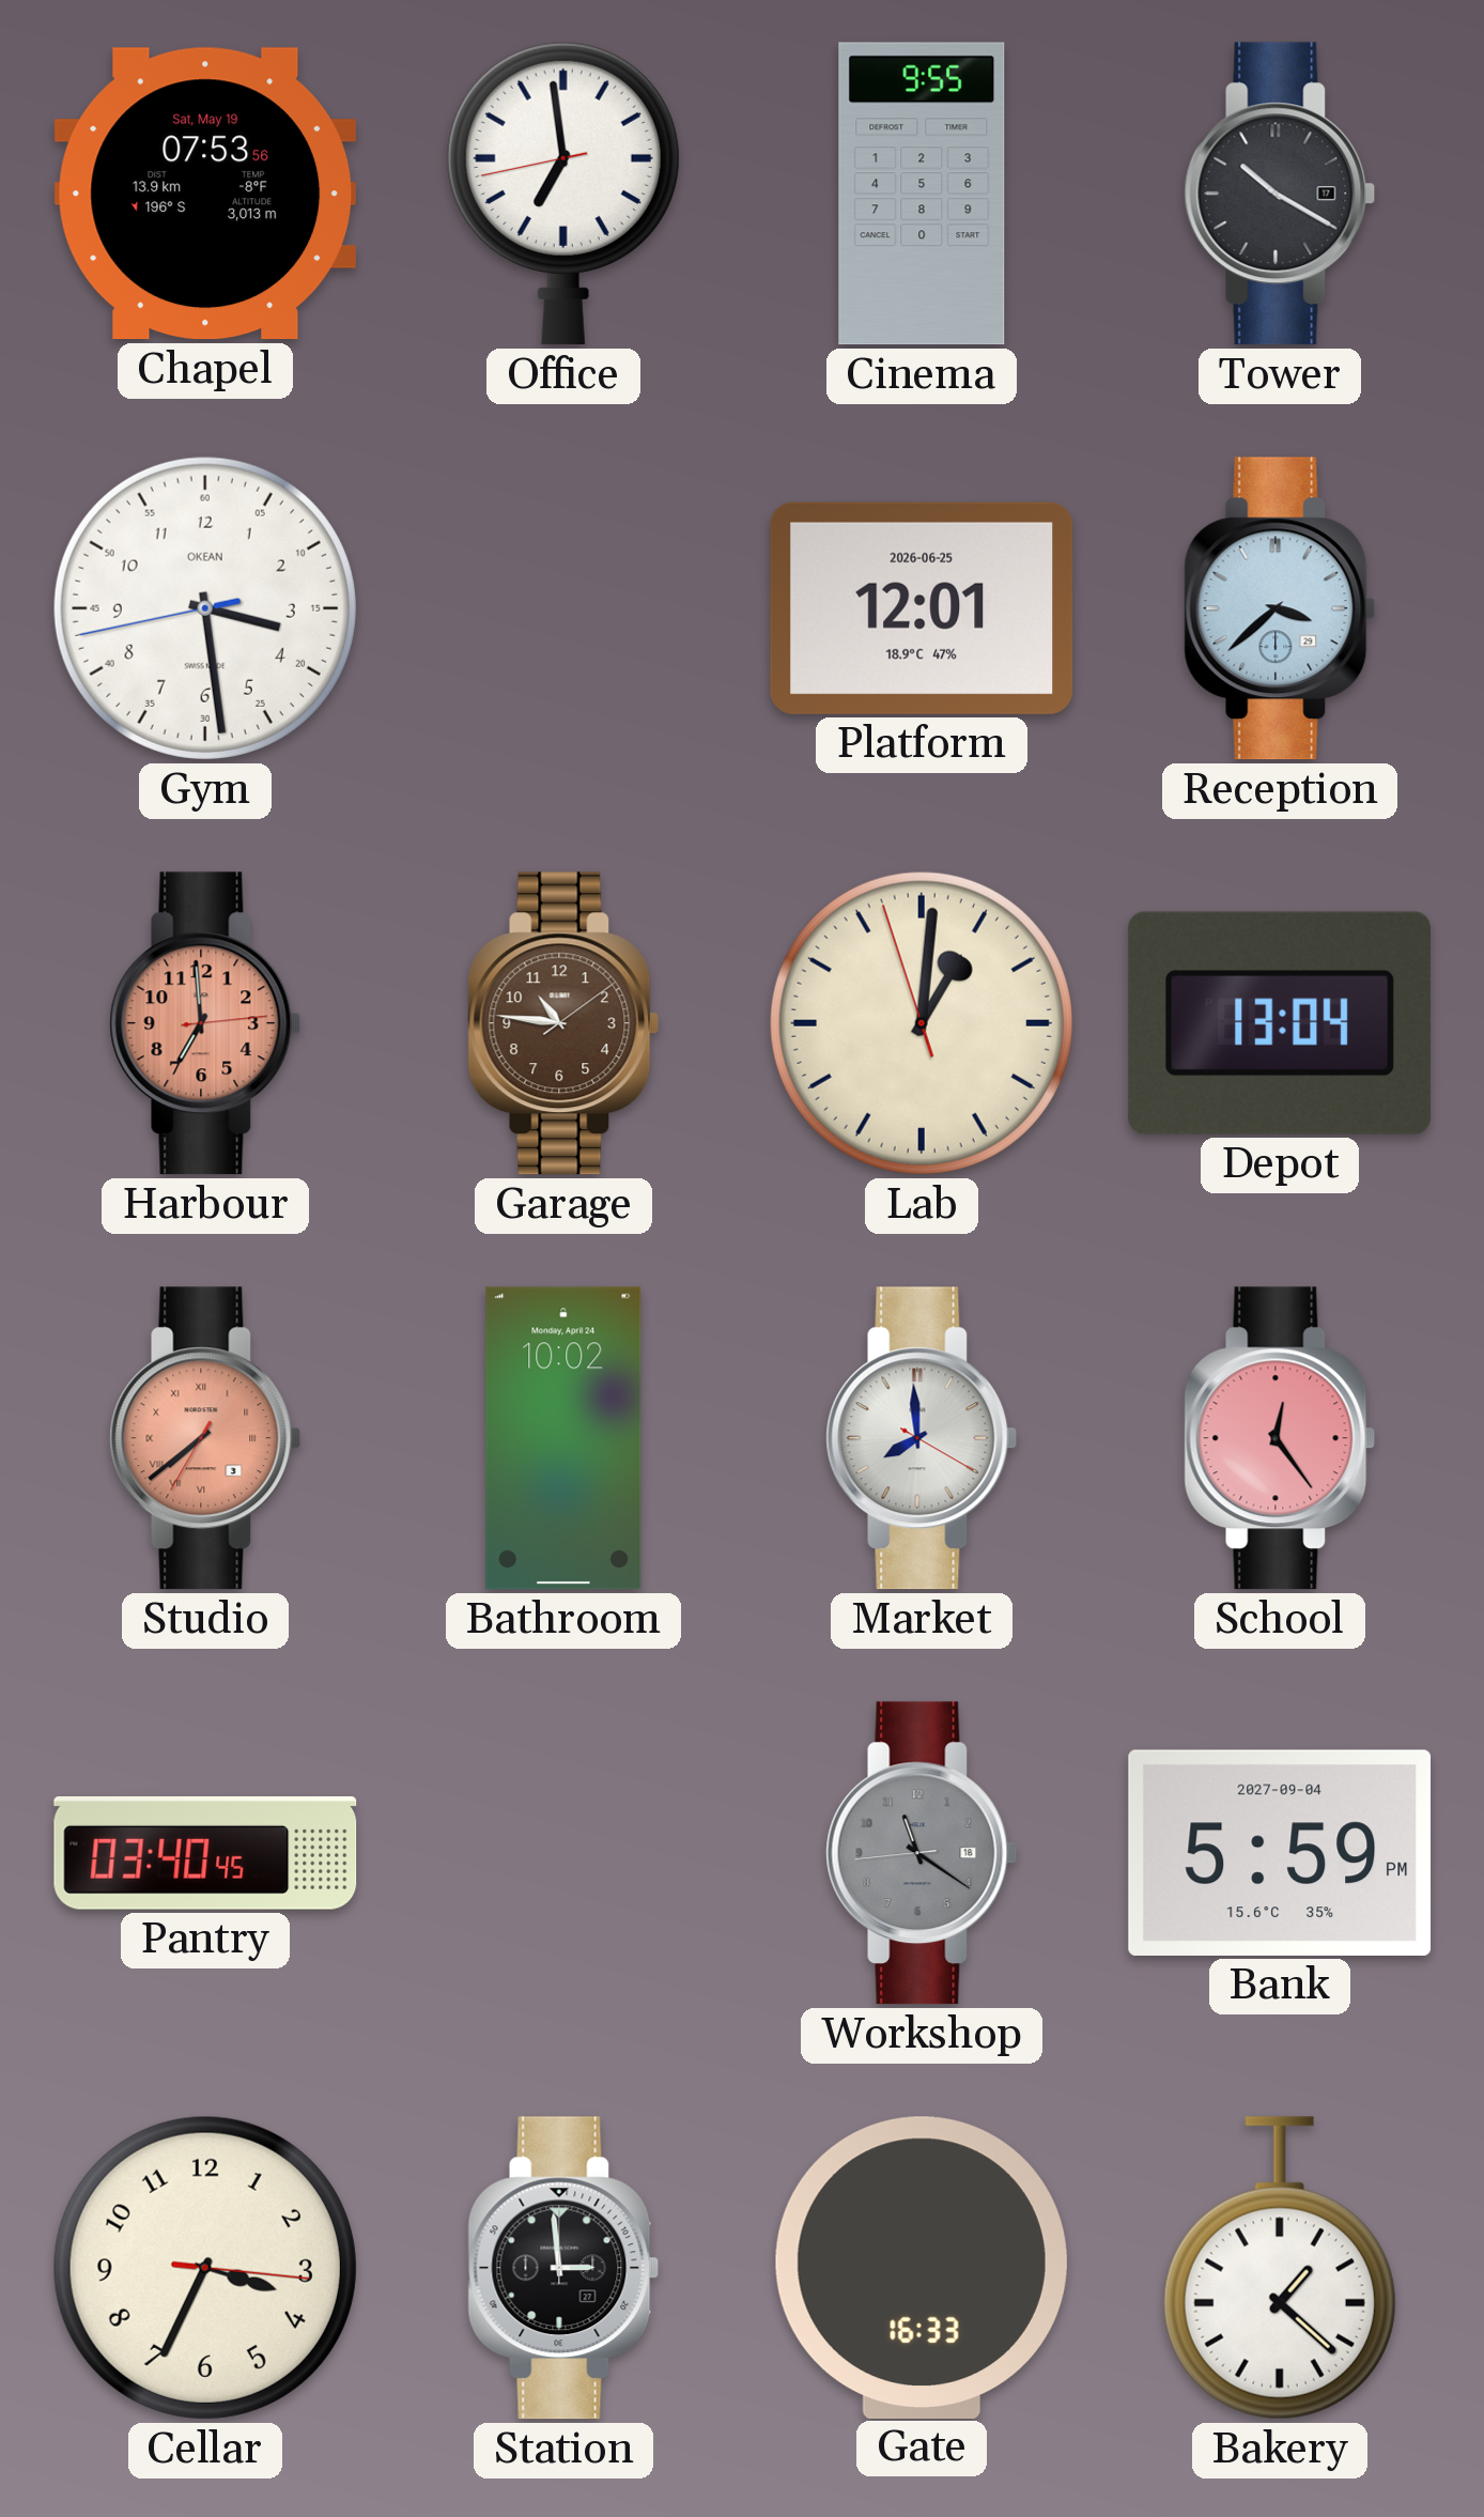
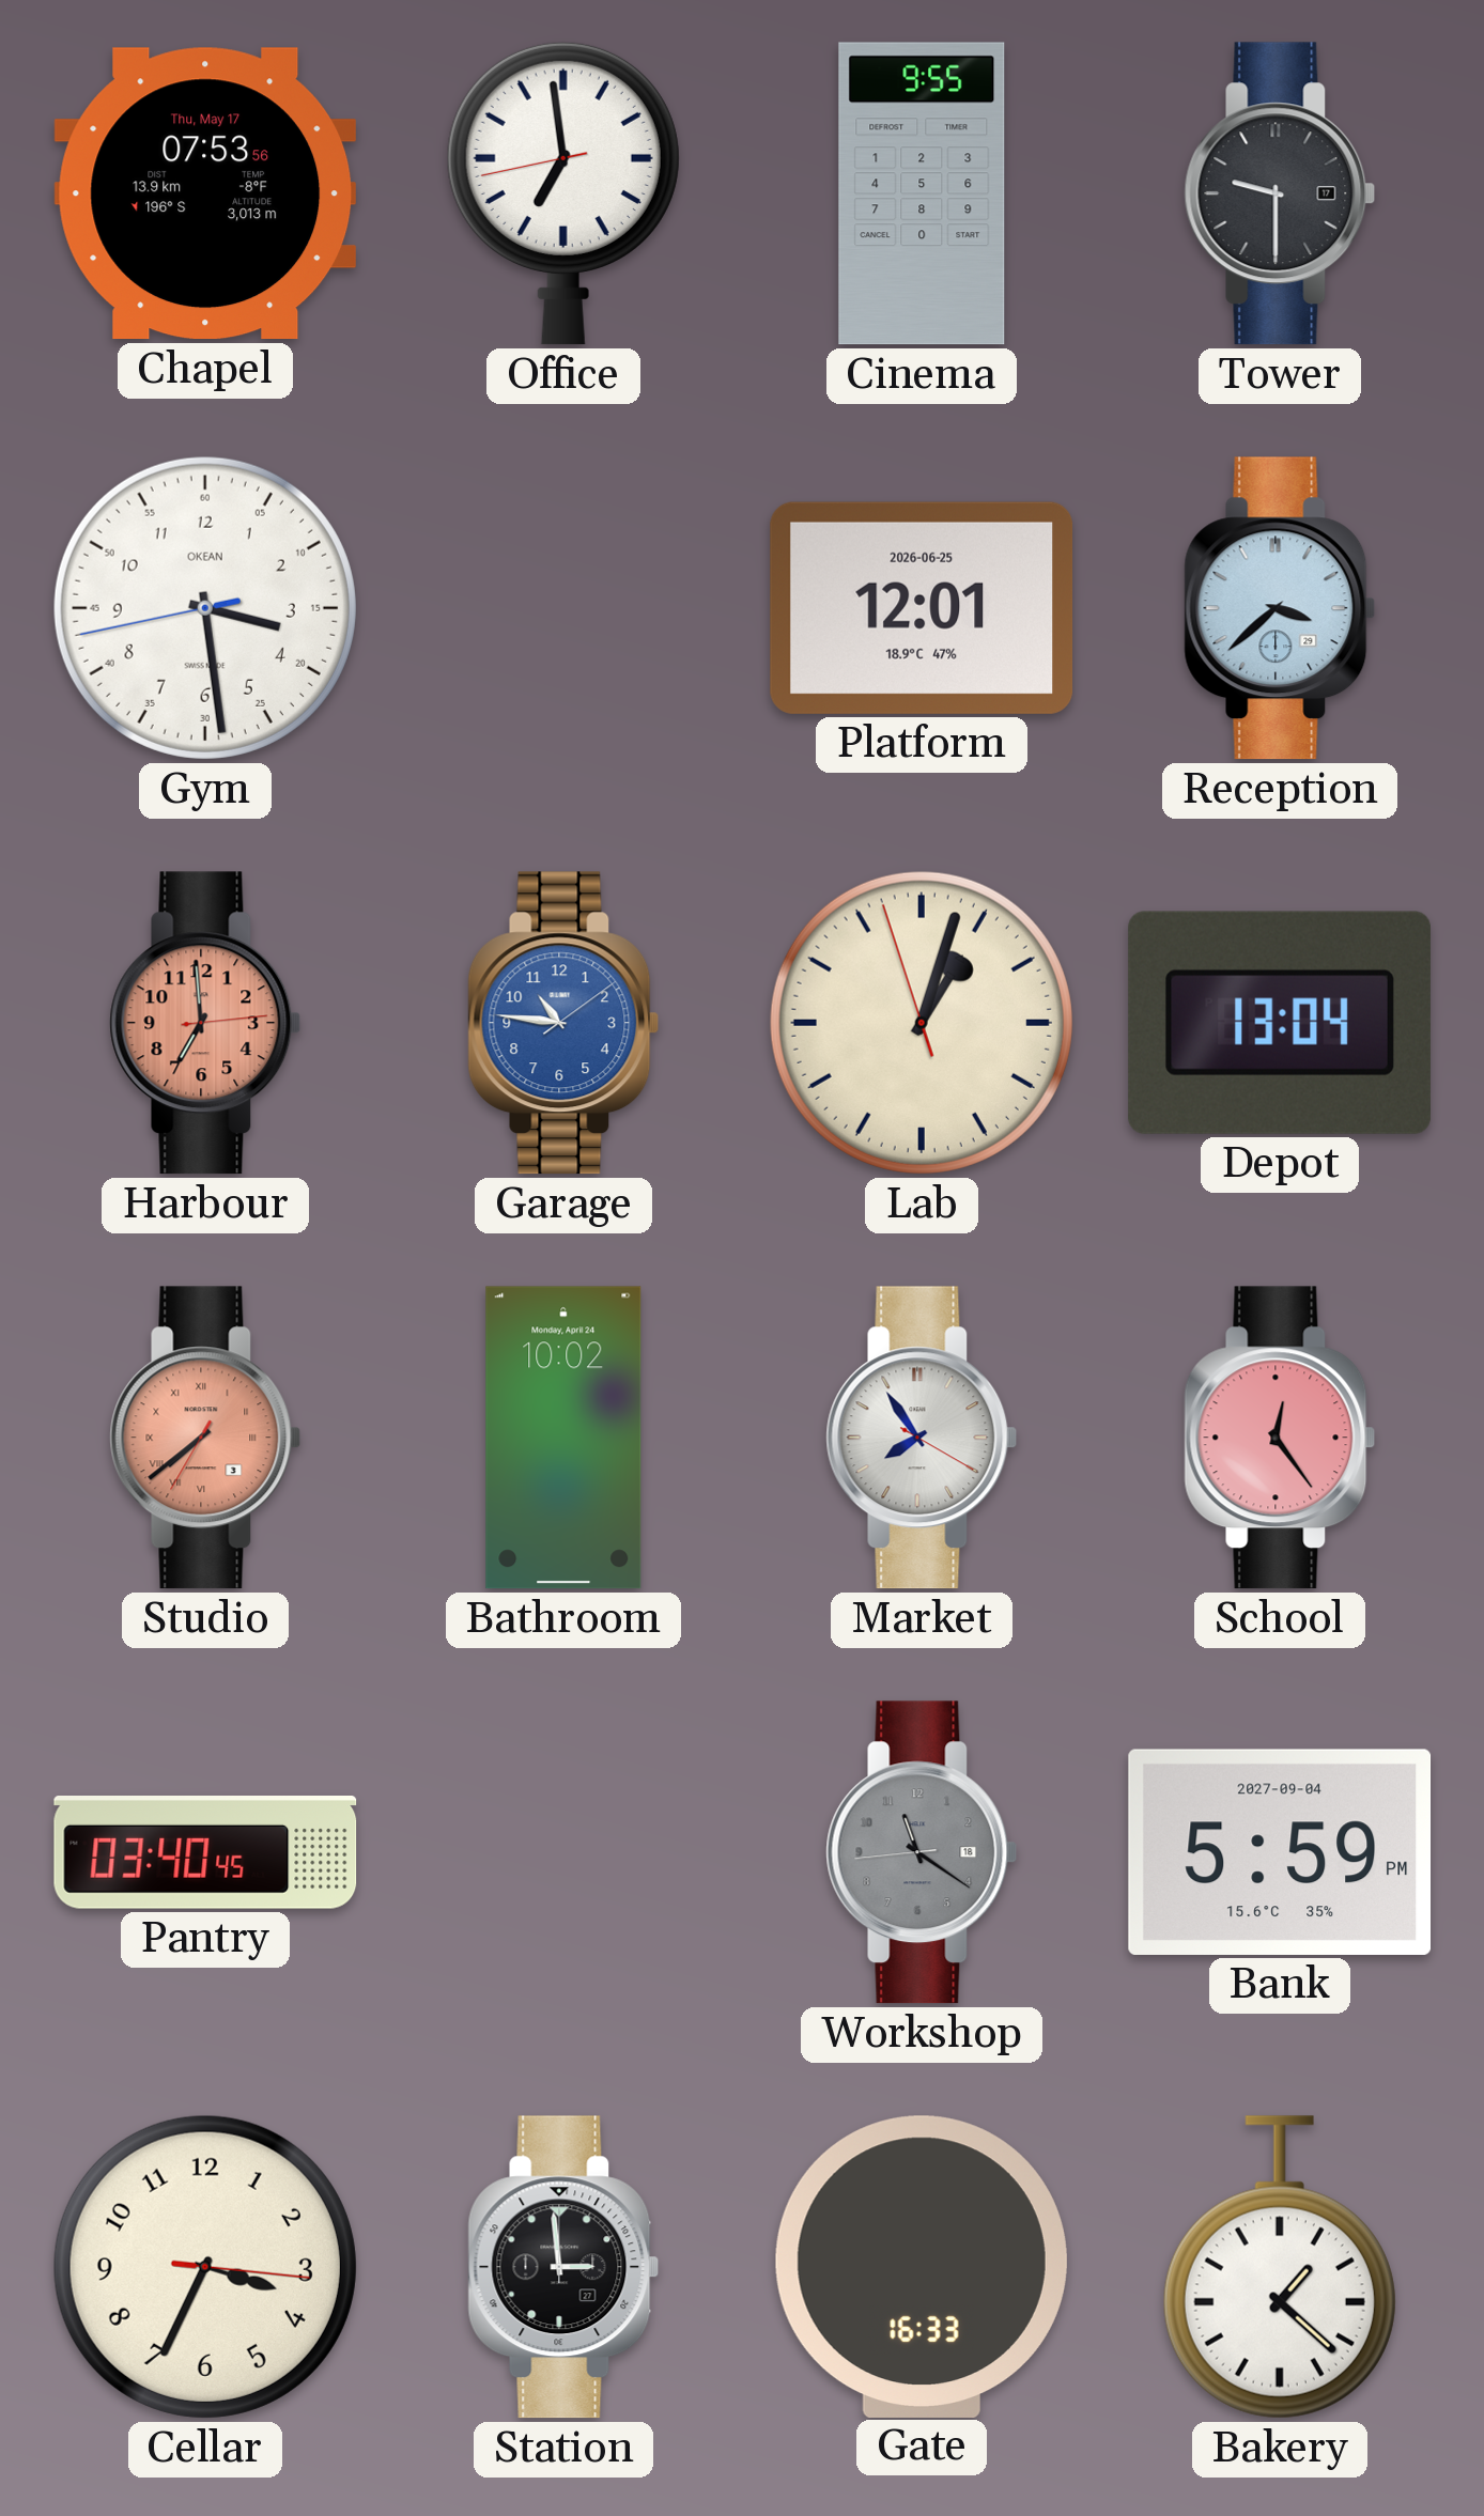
Chapel date: Sat, May 19 -> Thu, May 17 (205, 193)
Tower: 10:20 -> 9:30 (1280, 193)
Garage dial: brown -> blue (563, 1023)
Lab: 1:00 -> 1:02 (922, 1023)
Market: 7:59 -> 7:54 (922, 1438)
